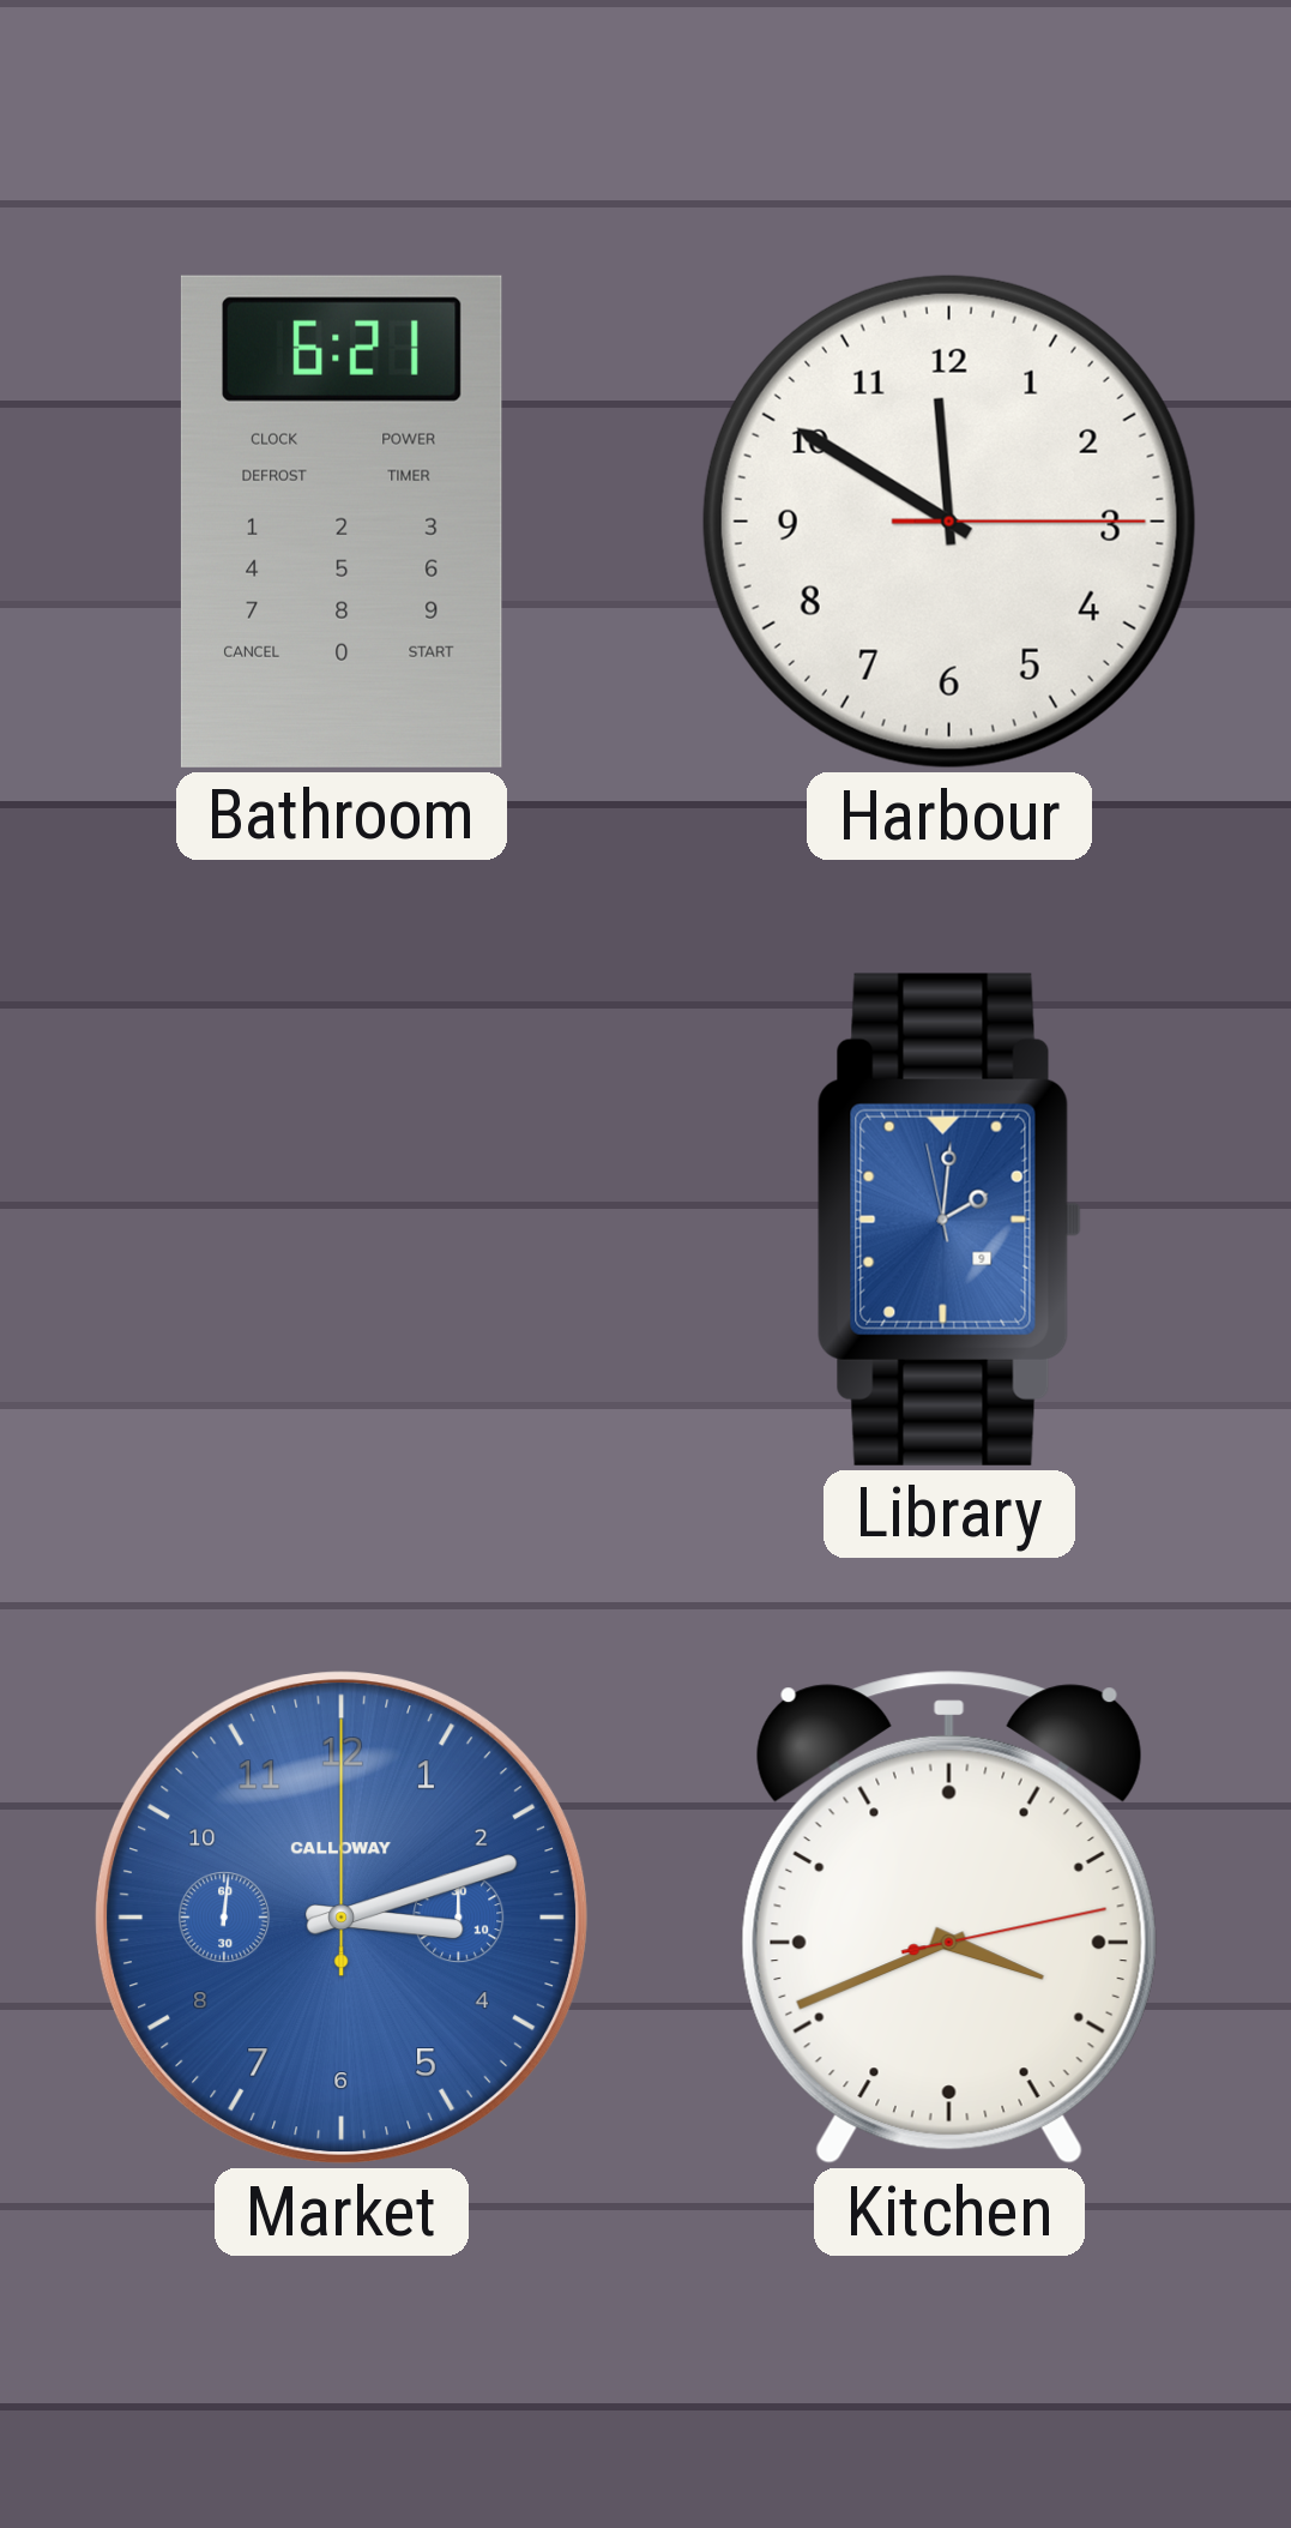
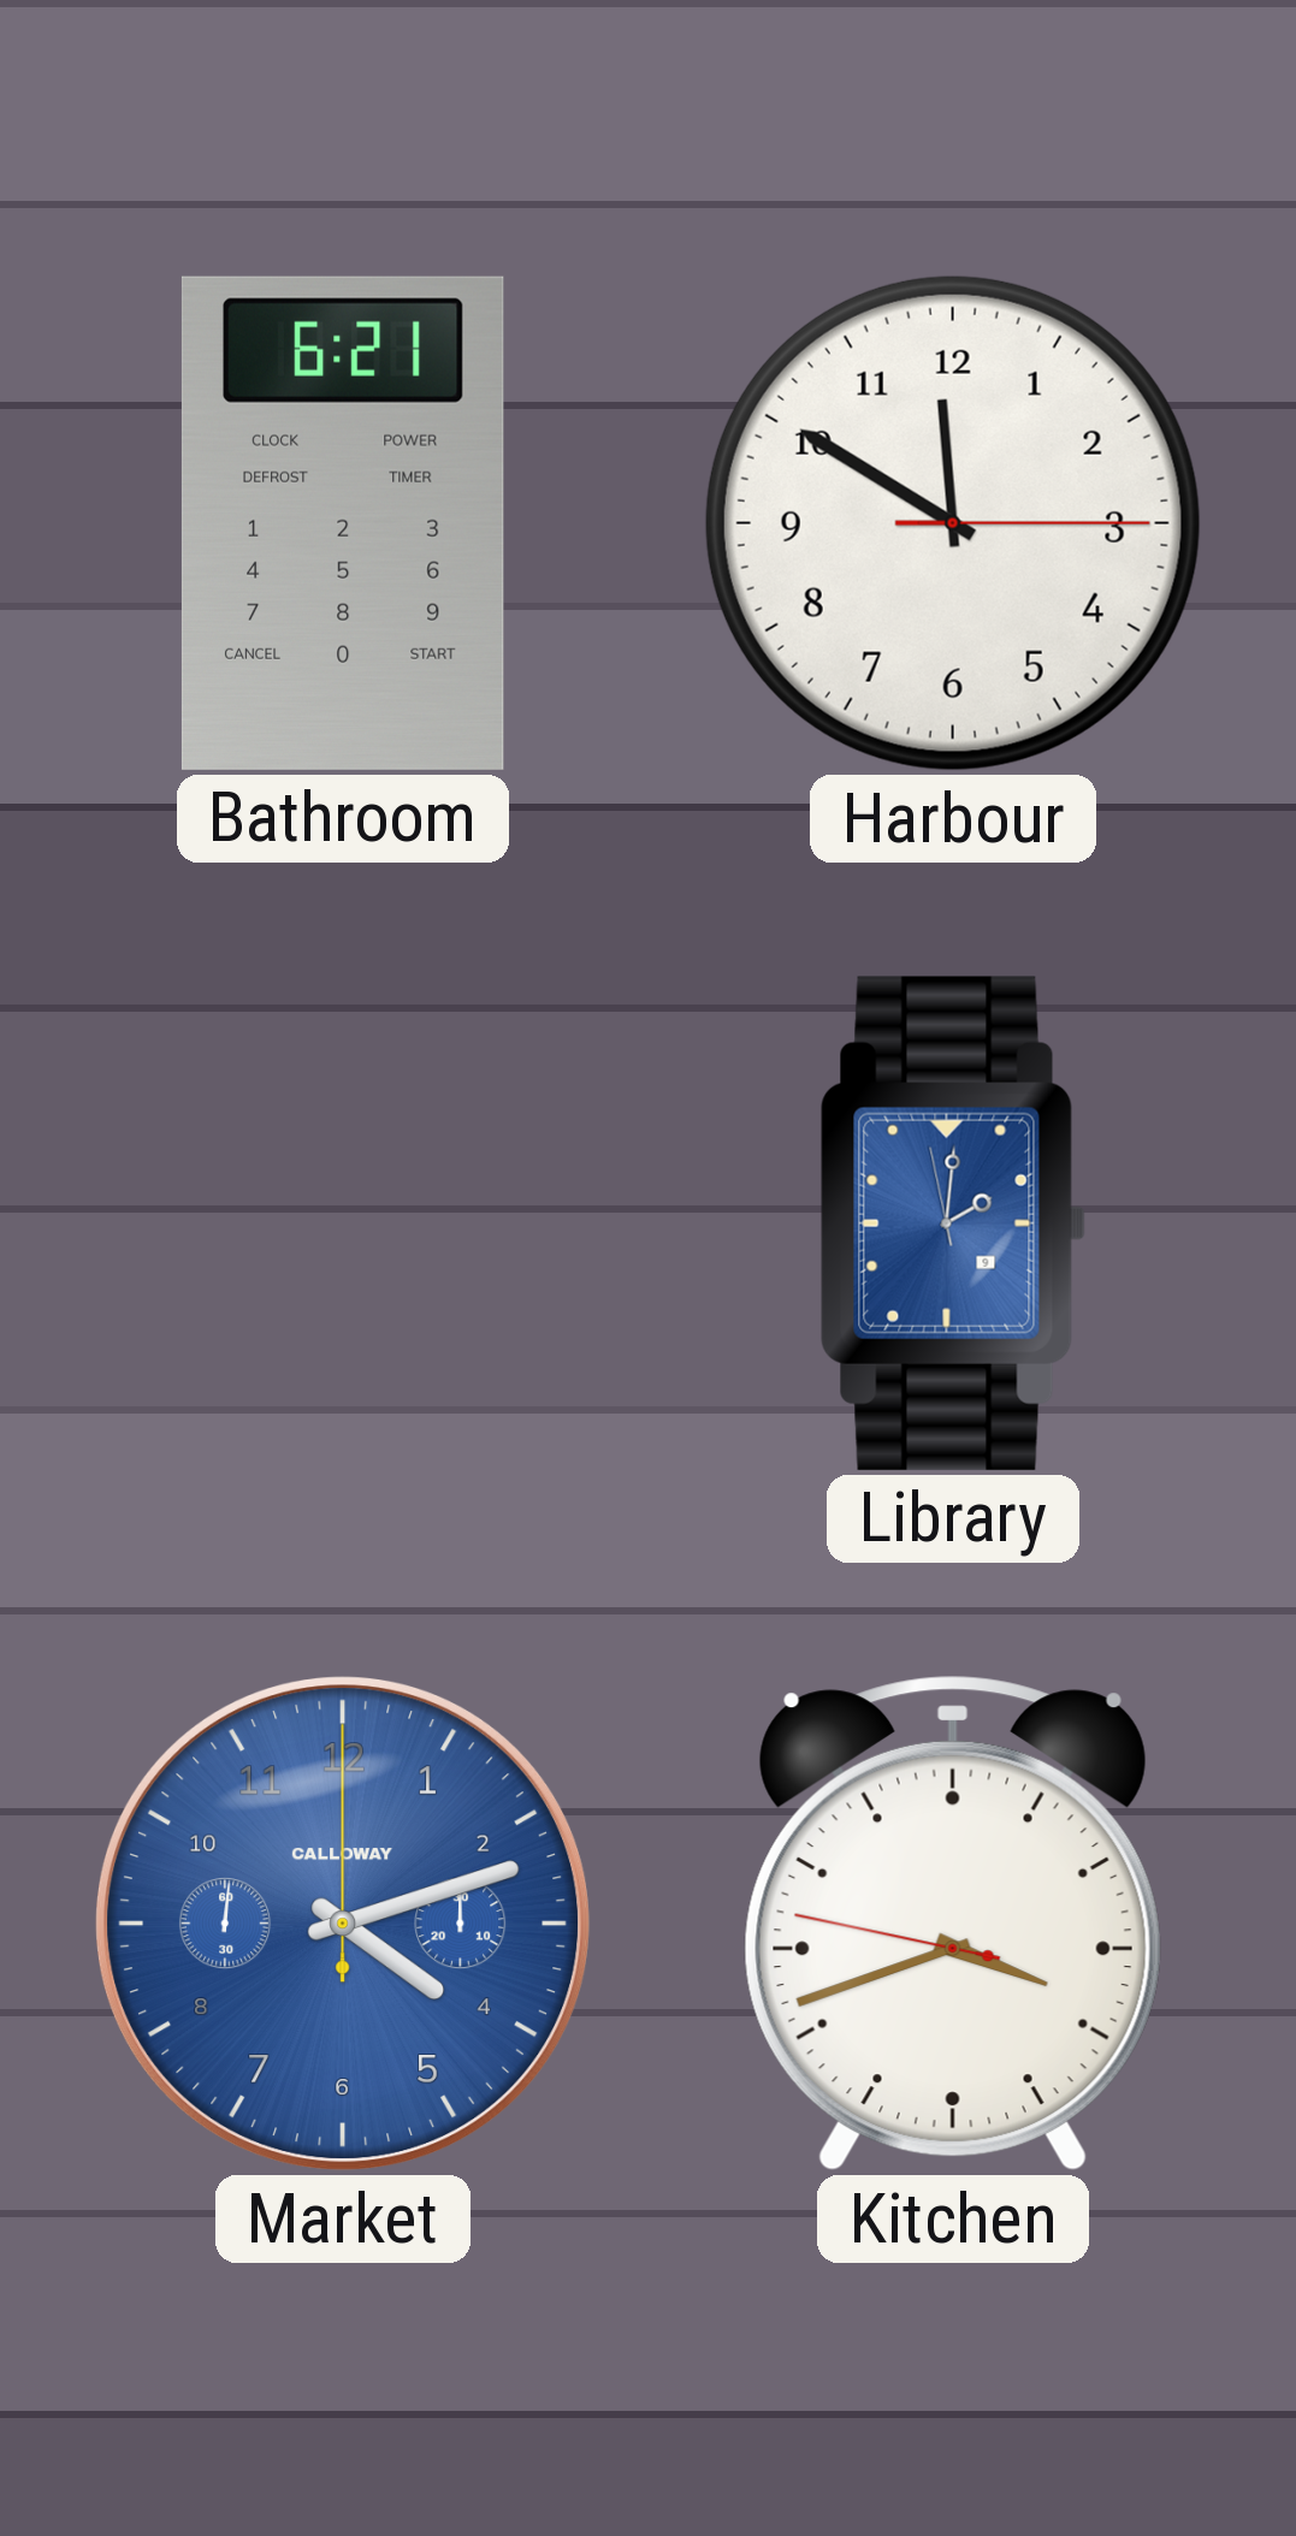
Market: 3:12 -> 4:12 (343, 1924)
Kitchen: 3:41:13 -> 3:41:47 (953, 1925)
